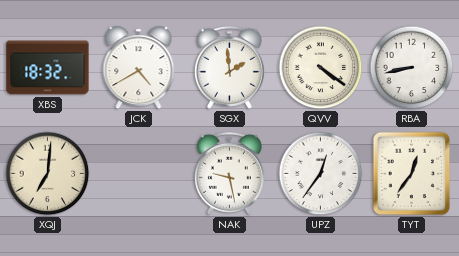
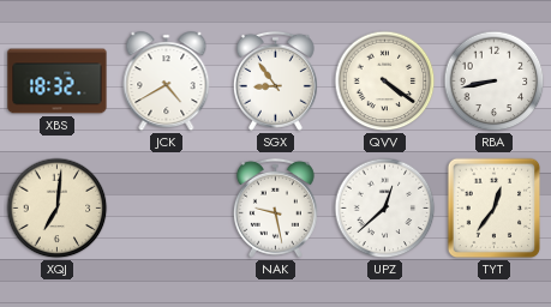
SGX: 1:59 -> 8:54 (275, 80)
UPZ: 12:36 -> 12:38 (385, 209)
